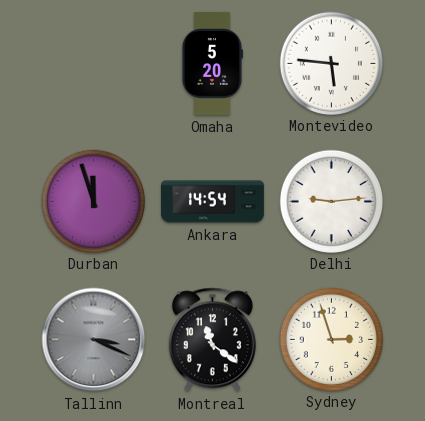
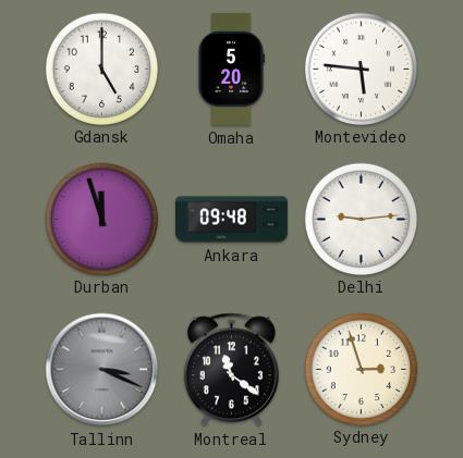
Gdansk: none -> 5:00 (101, 69)
Ankara: 14:54 -> 09:48 (232, 220)
